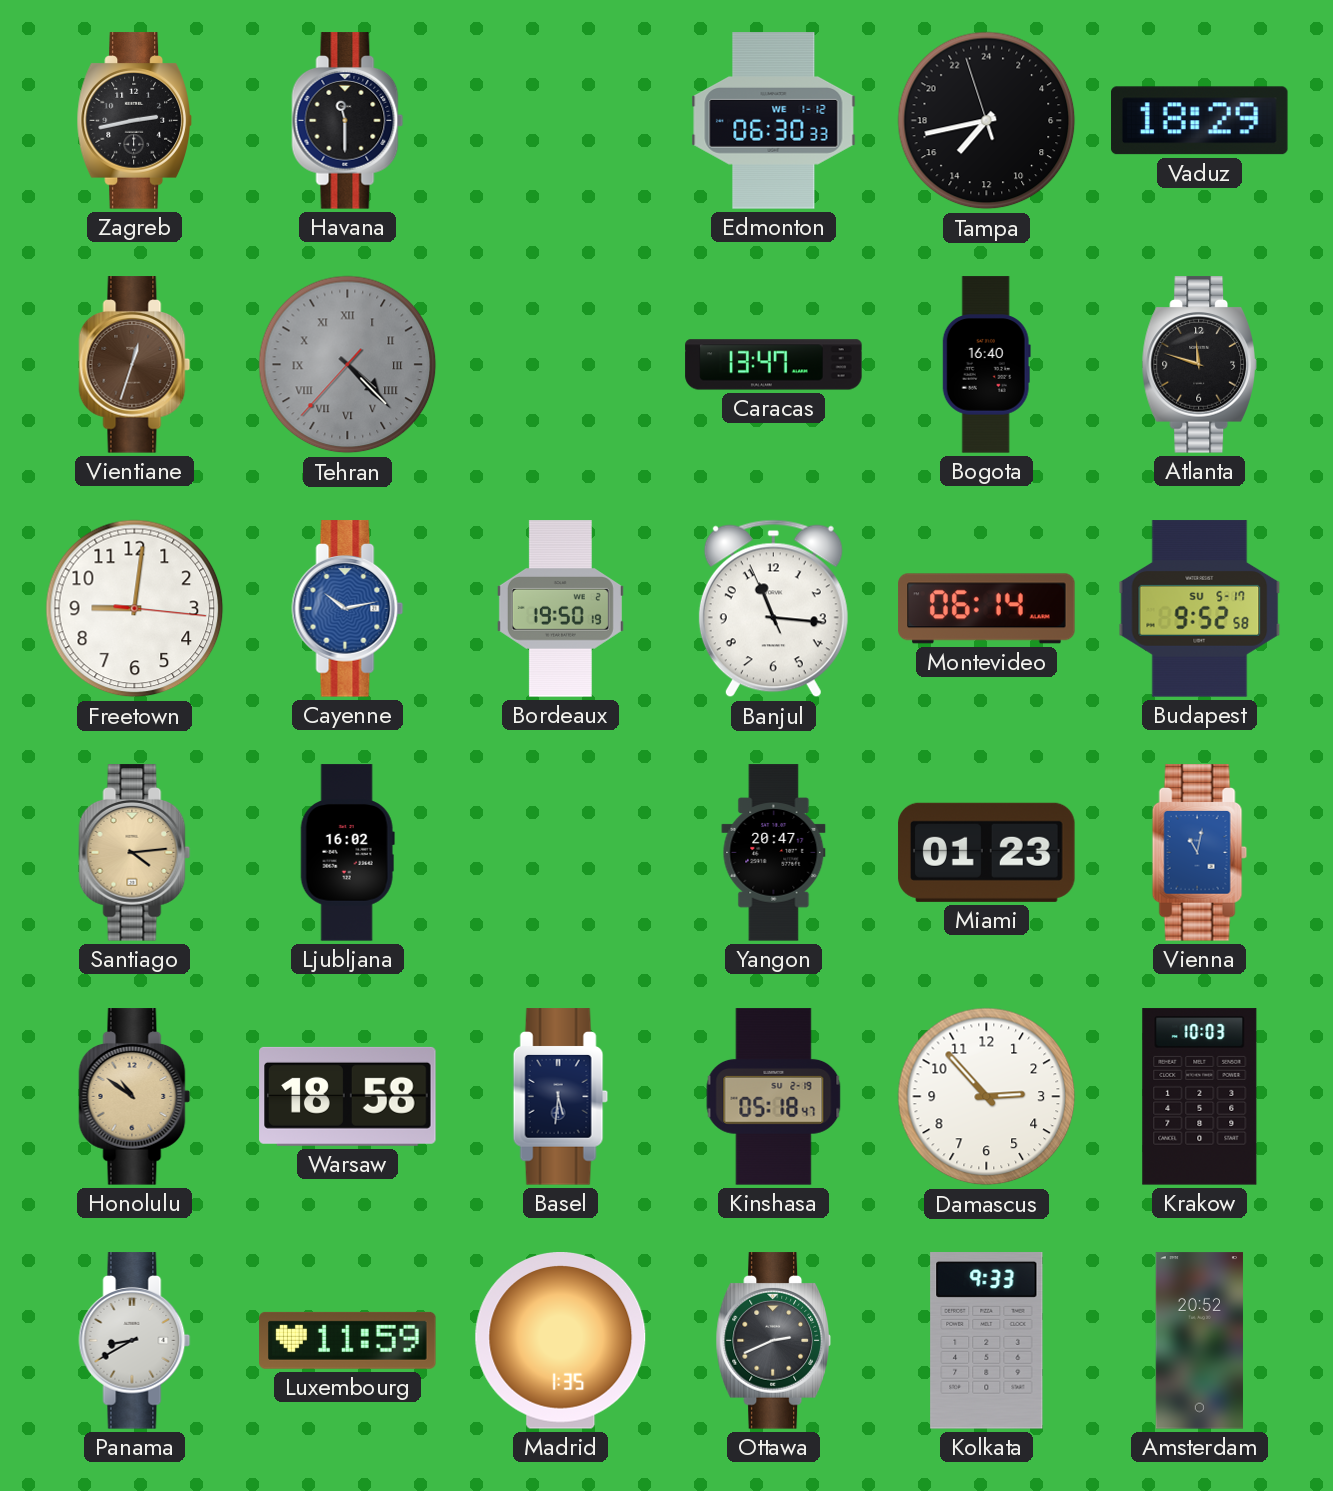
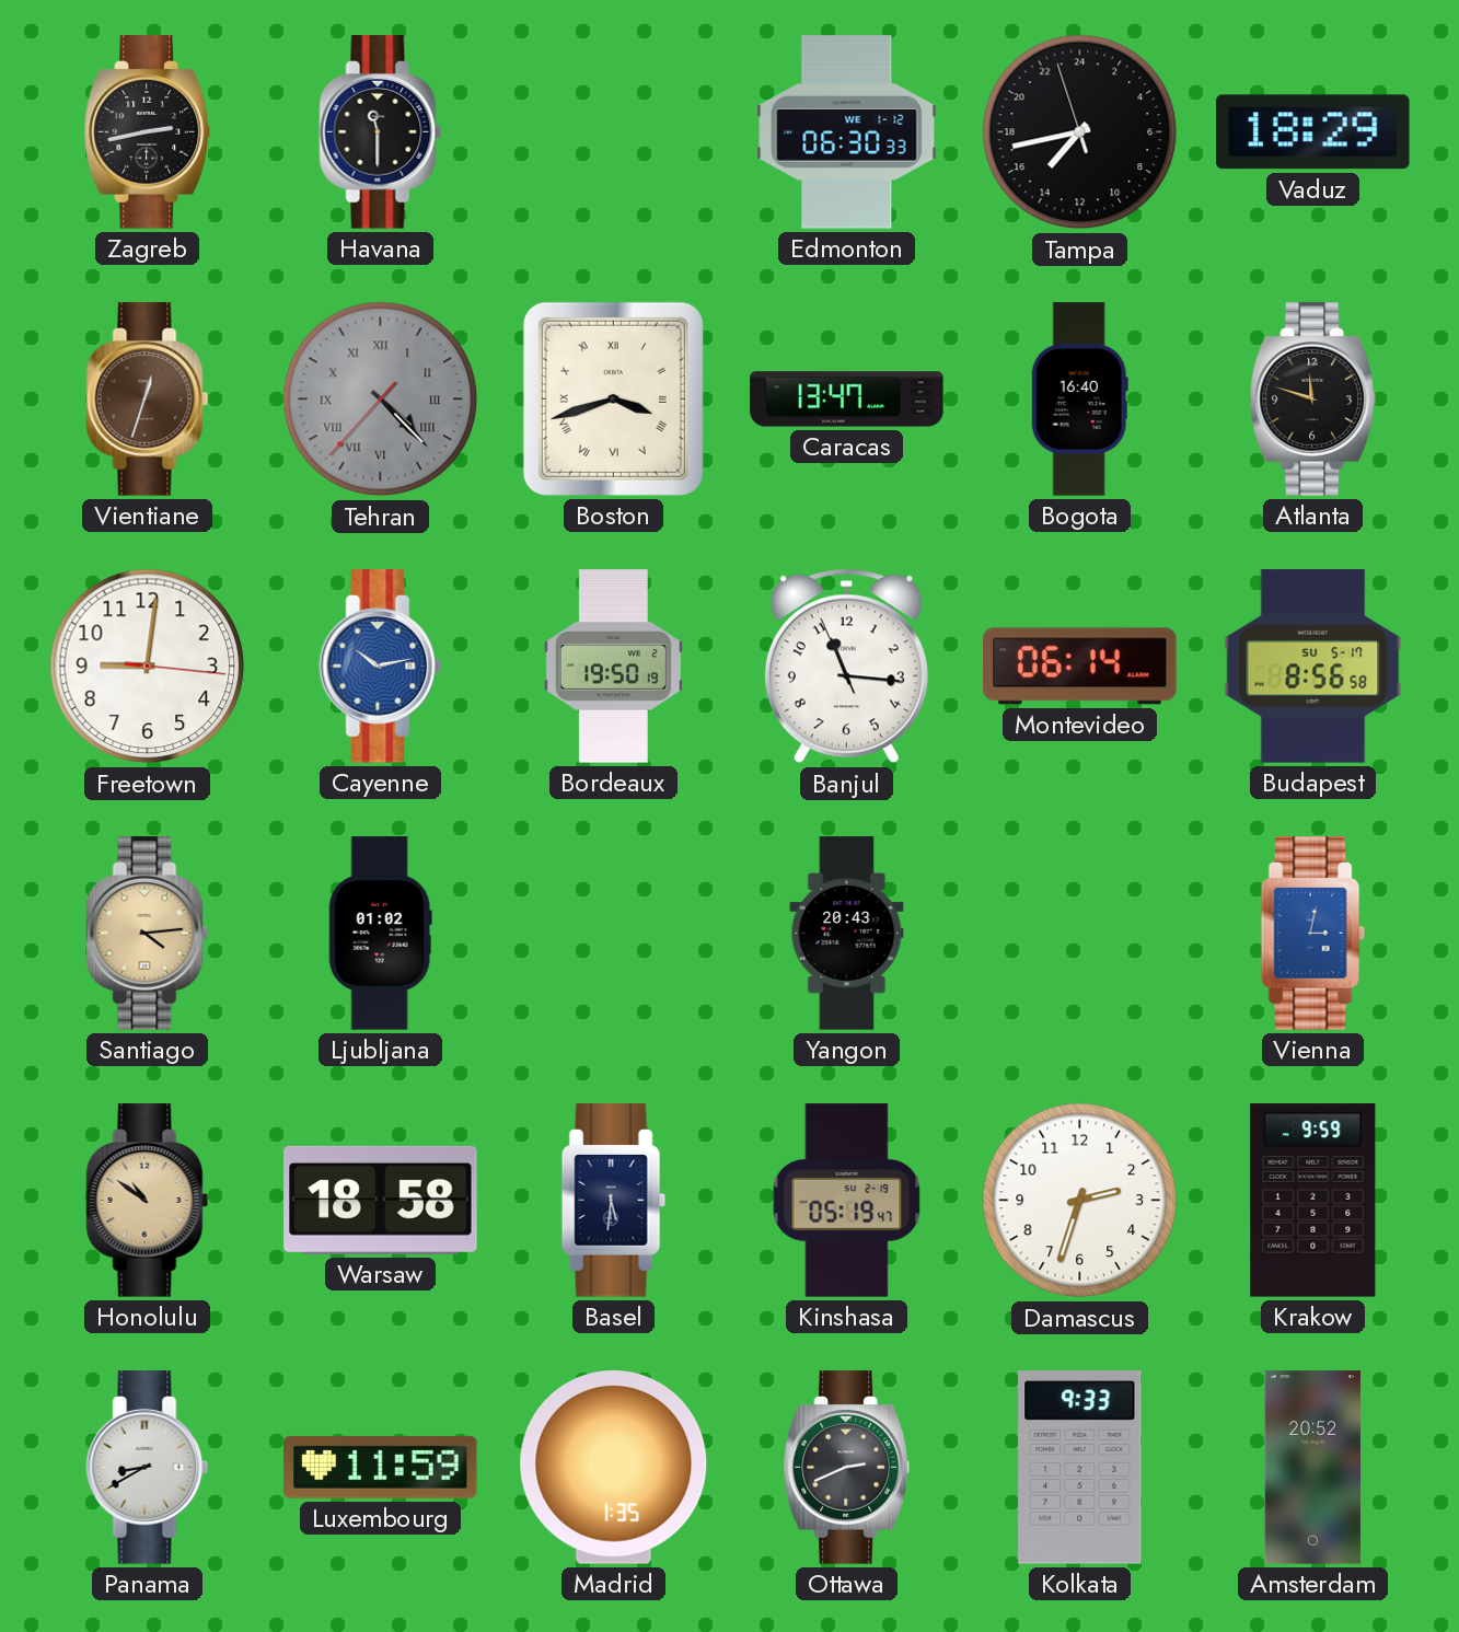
Boston: none -> 3:42 (613, 398)
Budapest: 9:52 -> 8:56 (1313, 667)
Ljubljana: 16:02 -> 01:02 (380, 934)
Yangon: 20:47 -> 20:43 (847, 934)
Miami: 01:23 -> none (987, 852)
Vienna: 11:02 -> 3:02 (1312, 934)
Kinshasa: 05:18 -> 05:19 (847, 1201)
Damascus: 2:53 -> 2:33 (1080, 1201)
Krakow: 10:03 -> 9:59 (1313, 1201)
